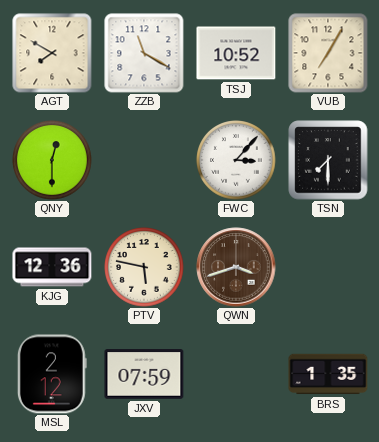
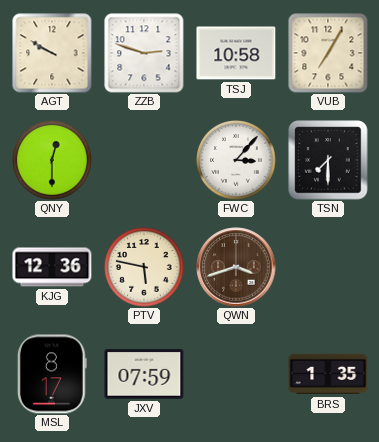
AGT: 7:50 -> 9:50 (52, 53)
ZZB: 11:20 -> 2:48 (144, 53)
TSJ: 10:52 -> 10:58 (236, 53)
MSL: 2:12 -> 8:17 (52, 374)
